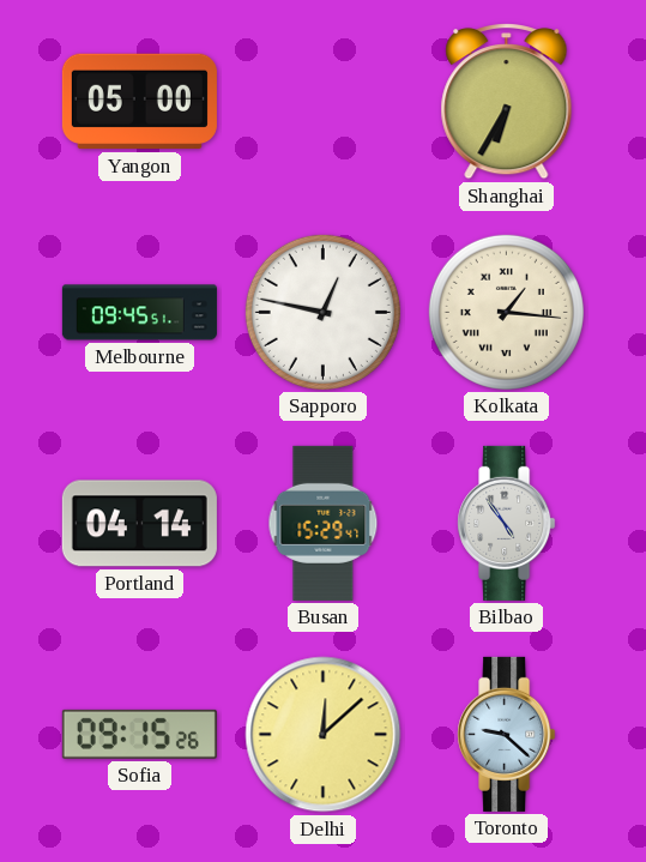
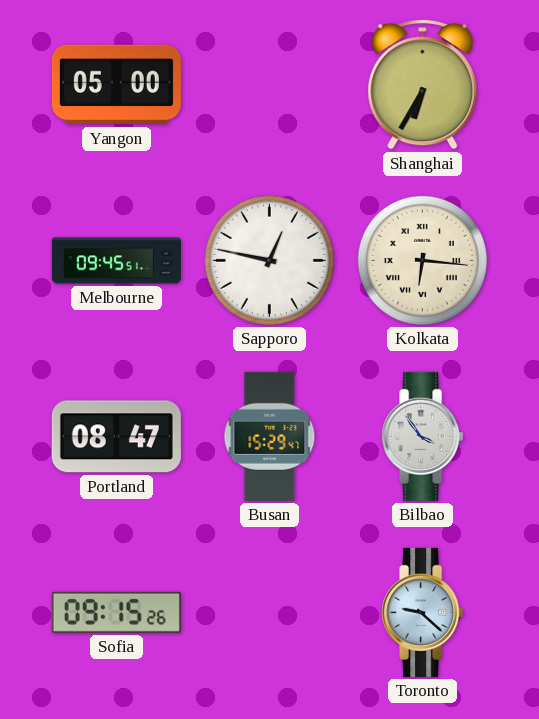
Kolkata: 1:16 -> 6:16 (422, 260)
Portland: 04:14 -> 08:47 (116, 437)
Bilbao: 4:54 -> 3:54 (423, 436)
Delhi: 12:08 -> none (324, 735)
